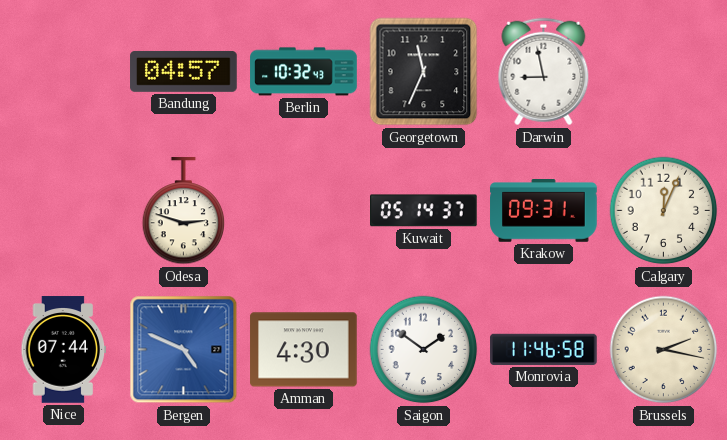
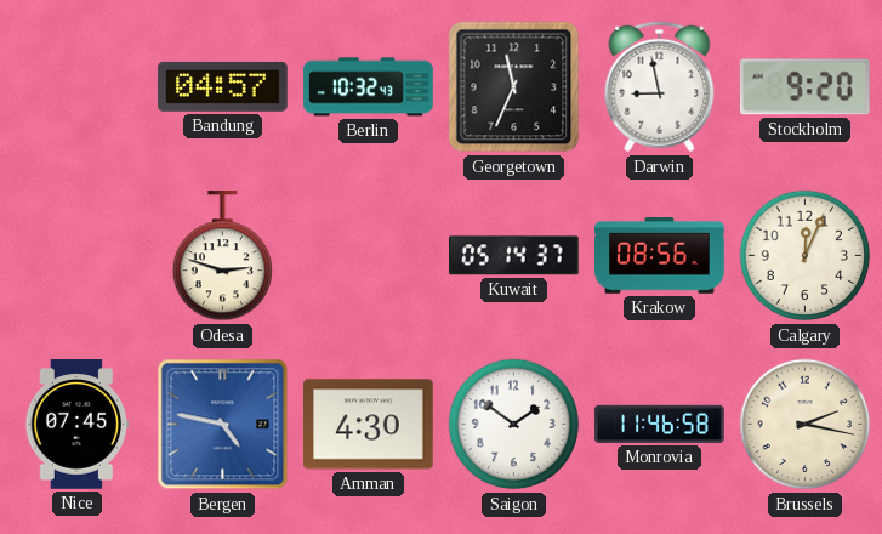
Stockholm: none -> 9:20 (804, 87)
Krakow: 09:31 -> 08:56 (660, 256)
Nice: 07:44 -> 07:45 (78, 425)
Bergen: 4:49 -> 4:47 (223, 425)
